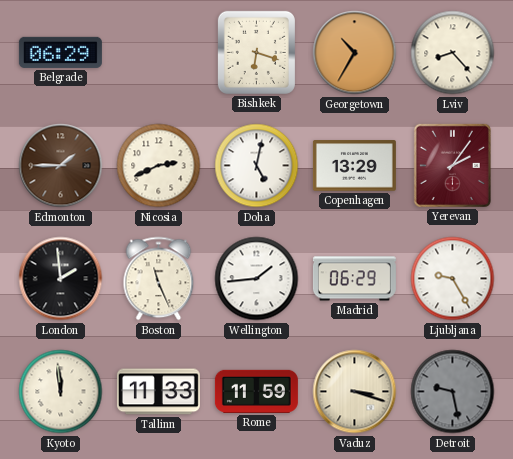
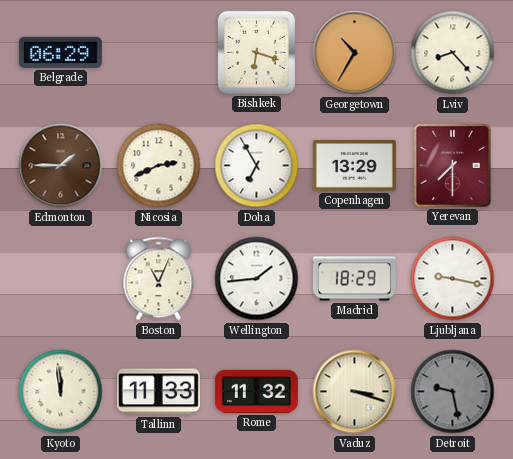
Doha: 5:02 -> 6:55 (257, 166)
Yerevan: 2:06 -> 7:30 (452, 165)
London: 1:59 -> none (61, 279)
Boston: 11:26 -> 11:04 (159, 279)
Madrid: 06:29 -> 18:29 (354, 279)
Ljubljana: 9:25 -> 9:17 (453, 279)
Rome: 11:59 -> 11:32 (256, 391)
